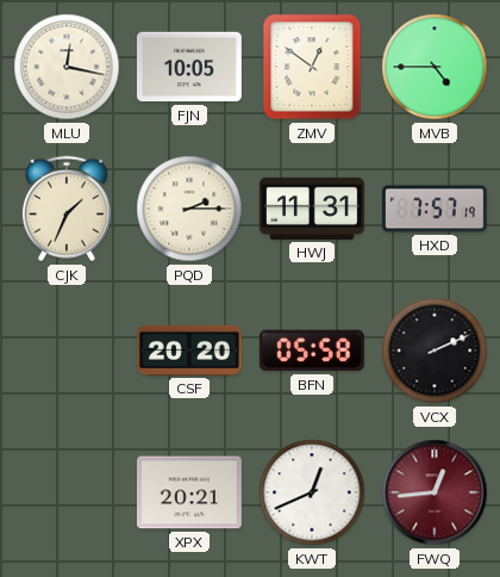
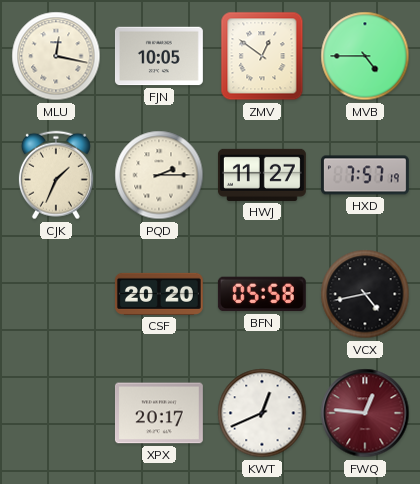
HWJ: 11:31 -> 11:27 (262, 175)
VCX: 2:11 -> 4:43 (365, 294)
XPX: 20:21 -> 20:17 (159, 413)
FWQ: 12:44 -> 12:46 (365, 413)
